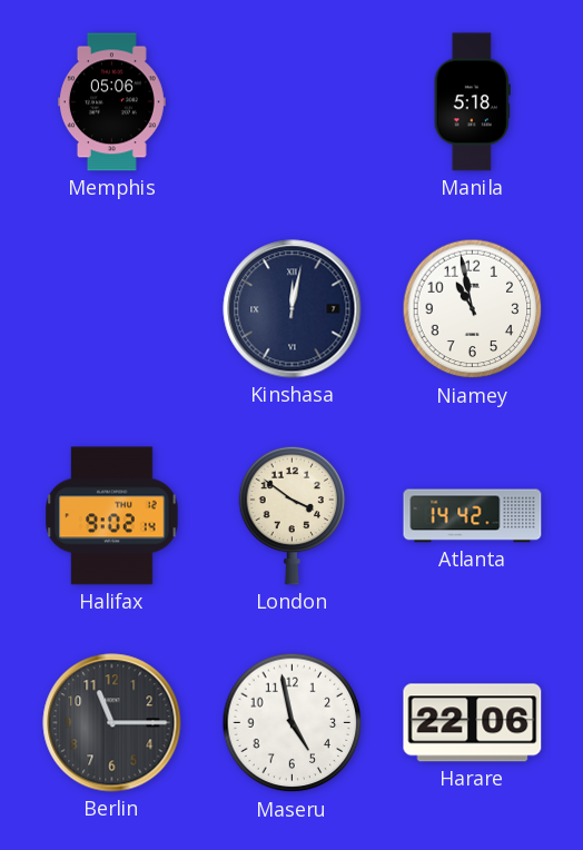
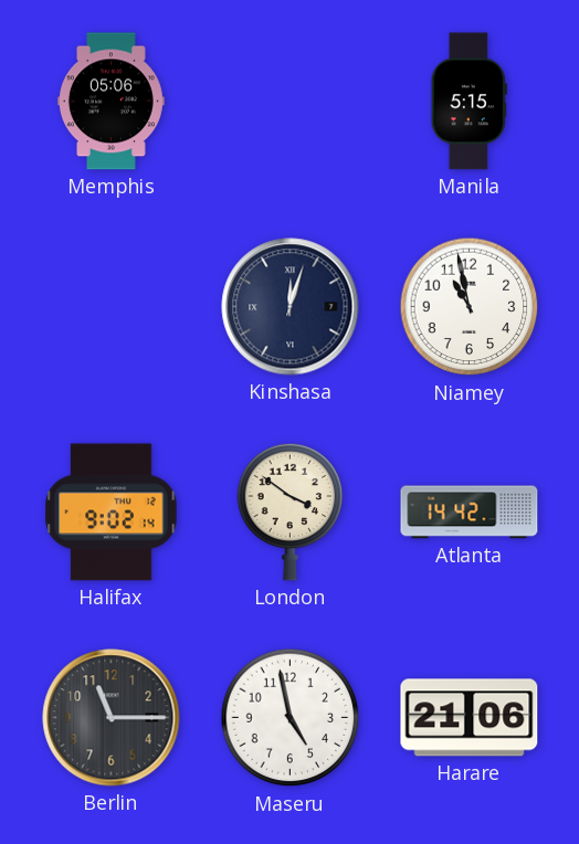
Manila: 5:18 -> 5:15 (469, 102)
Kinshasa: 12:02 -> 12:03 (291, 307)
Harare: 22:06 -> 21:06 (470, 718)
